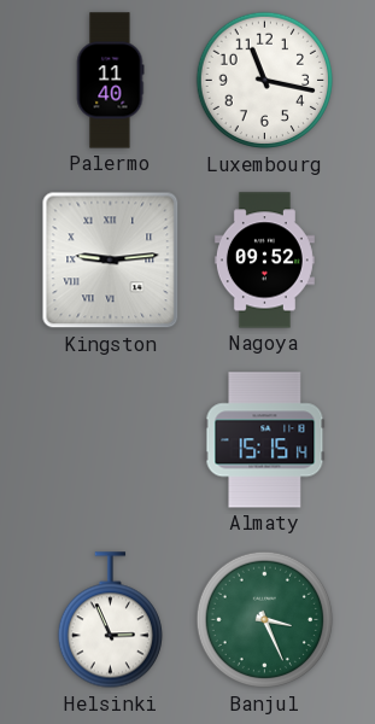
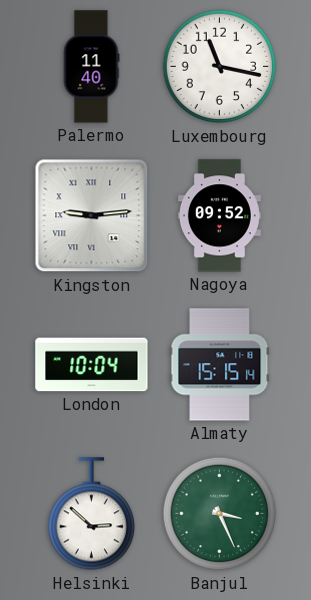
London: none -> 10:04 (92, 365)
Helsinki: 2:56 -> 2:52 (91, 514)
